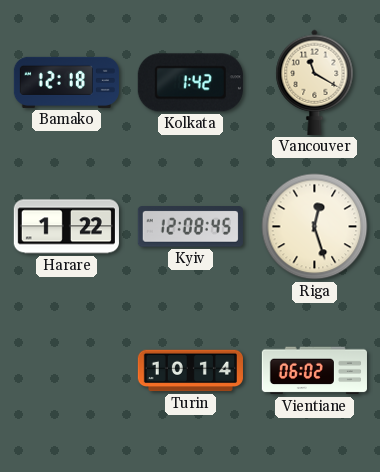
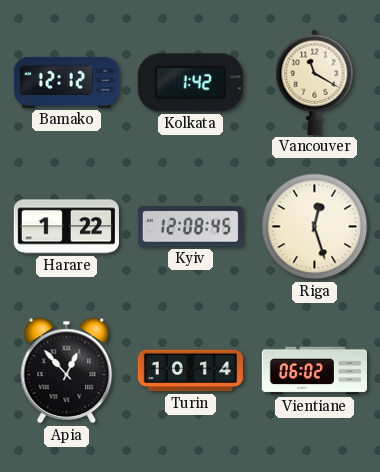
Bamako: 12:18 -> 12:12 (66, 82)
Apia: none -> 12:53 (67, 371)
